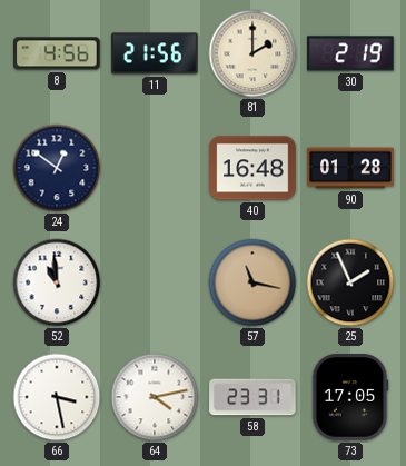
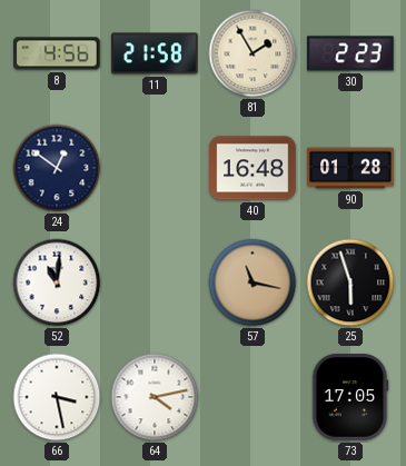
11: 21:56 -> 21:58 (155, 53)
81: 2:00 -> 1:55 (252, 53)
30: 2:19 -> 2:23 (351, 53)
52: 10:59 -> 11:01 (57, 282)
25: 1:56 -> 5:57 (350, 282)
58: 23:31 -> none (252, 397)
